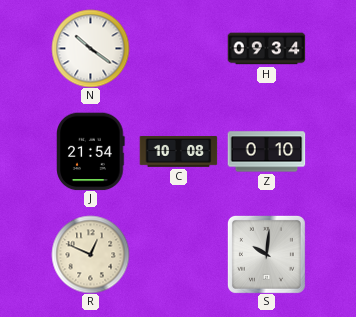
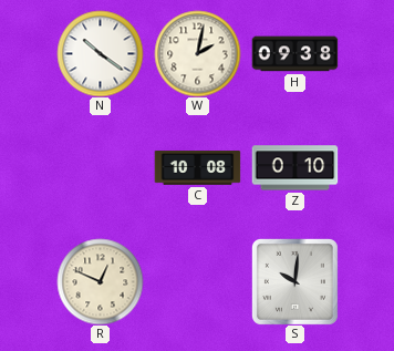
W: none -> 2:02 (197, 53)
H: 09:34 -> 09:38 (294, 54)
J: 21:54 -> none (91, 151)
